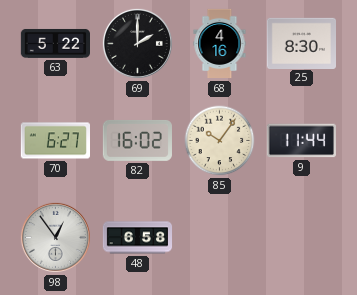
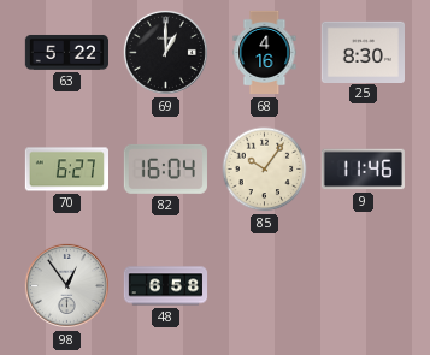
69: 2:00 -> 1:00 (165, 52)
82: 16:02 -> 16:04 (165, 170)
9: 11:44 -> 11:46 (363, 170)
